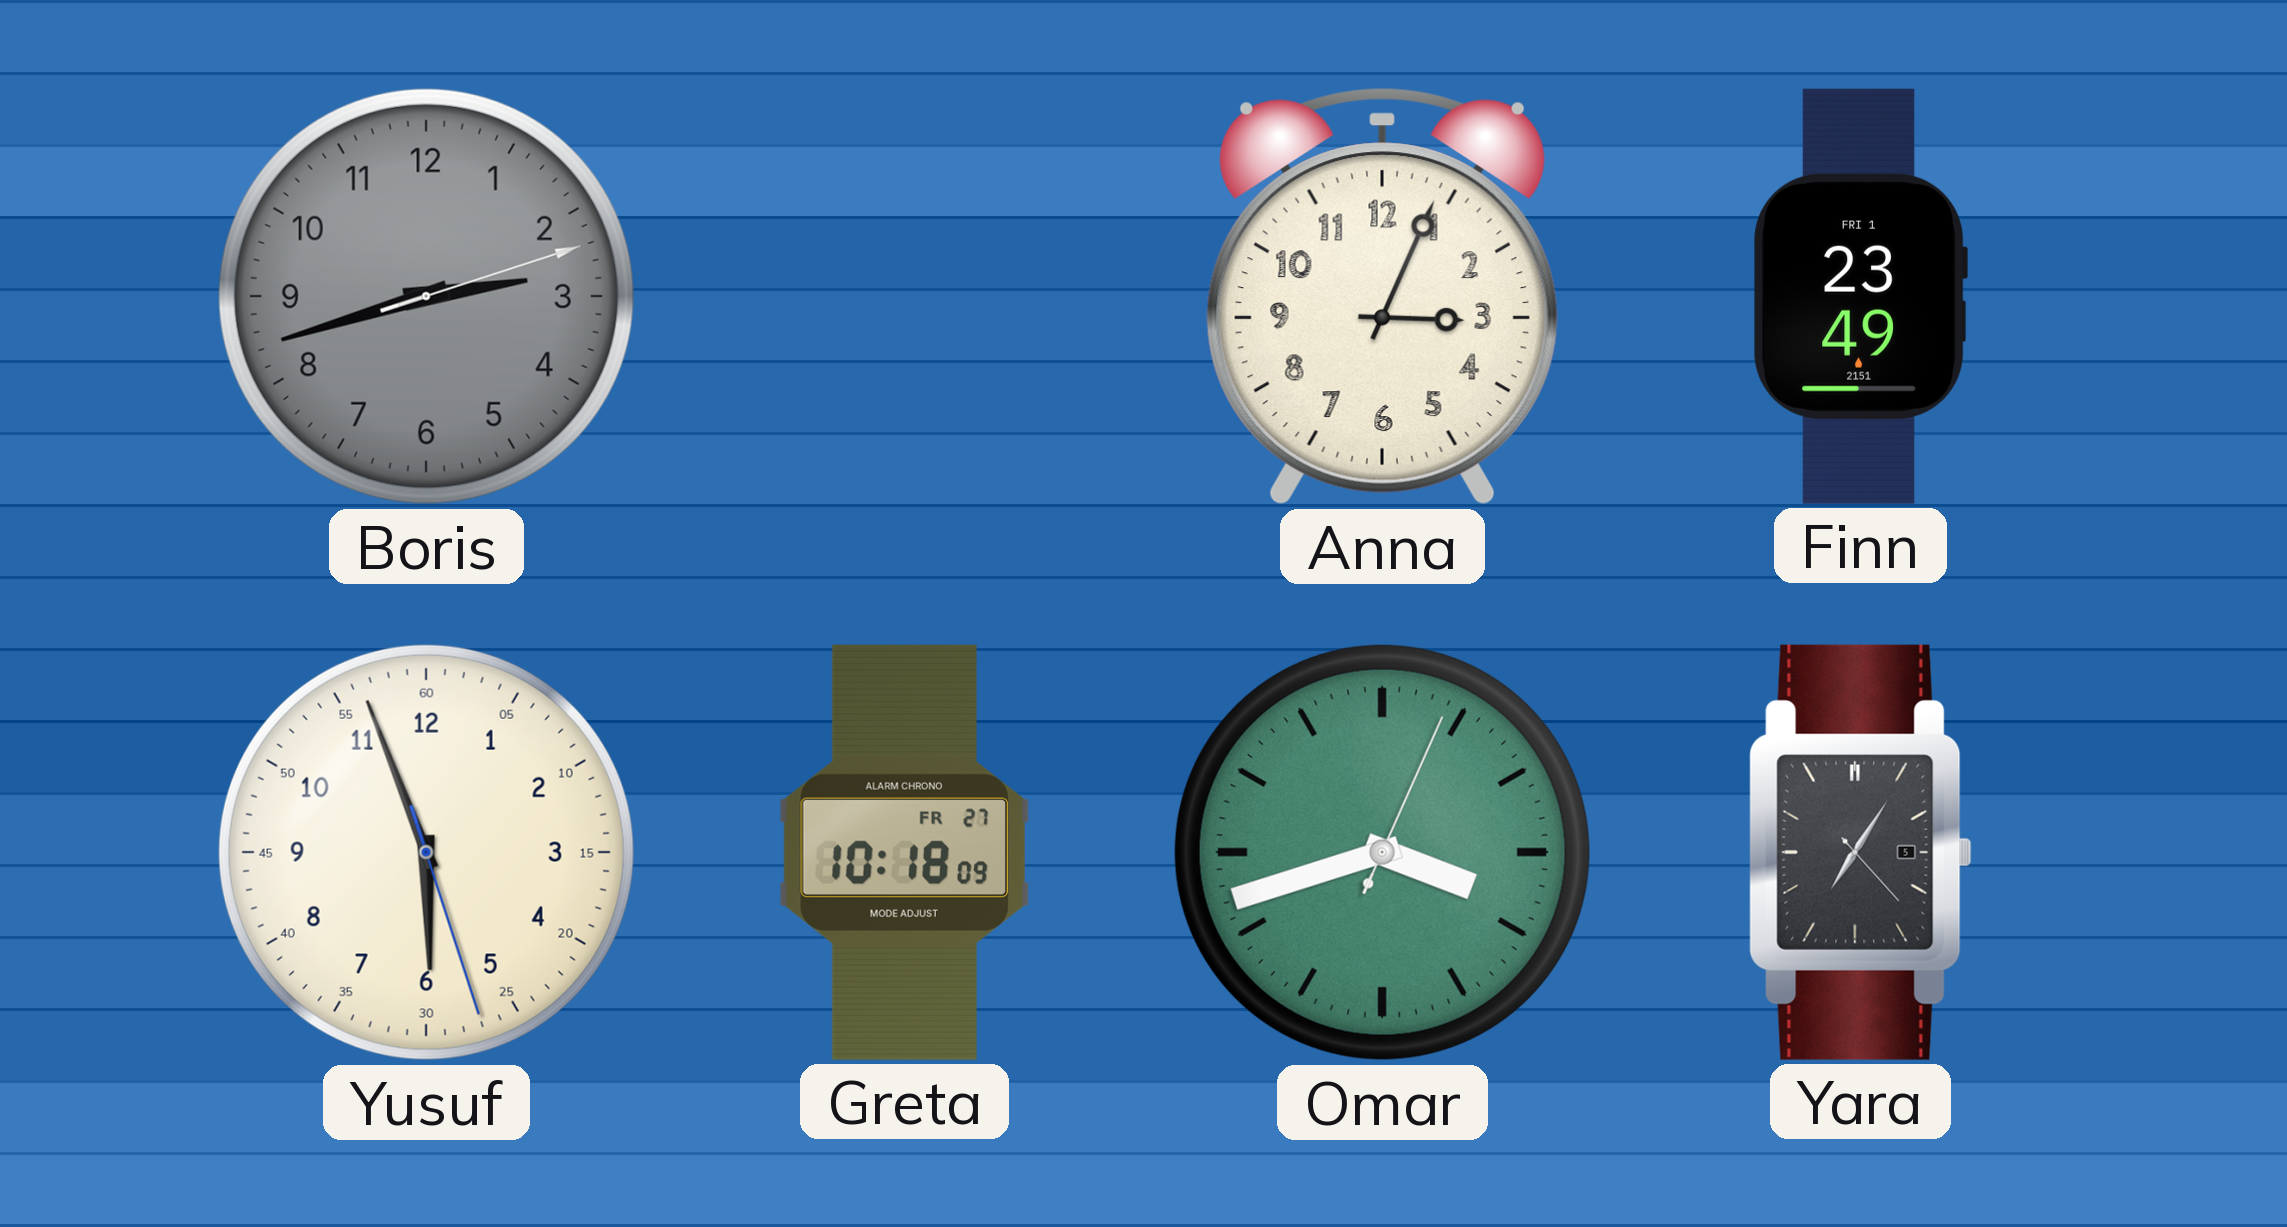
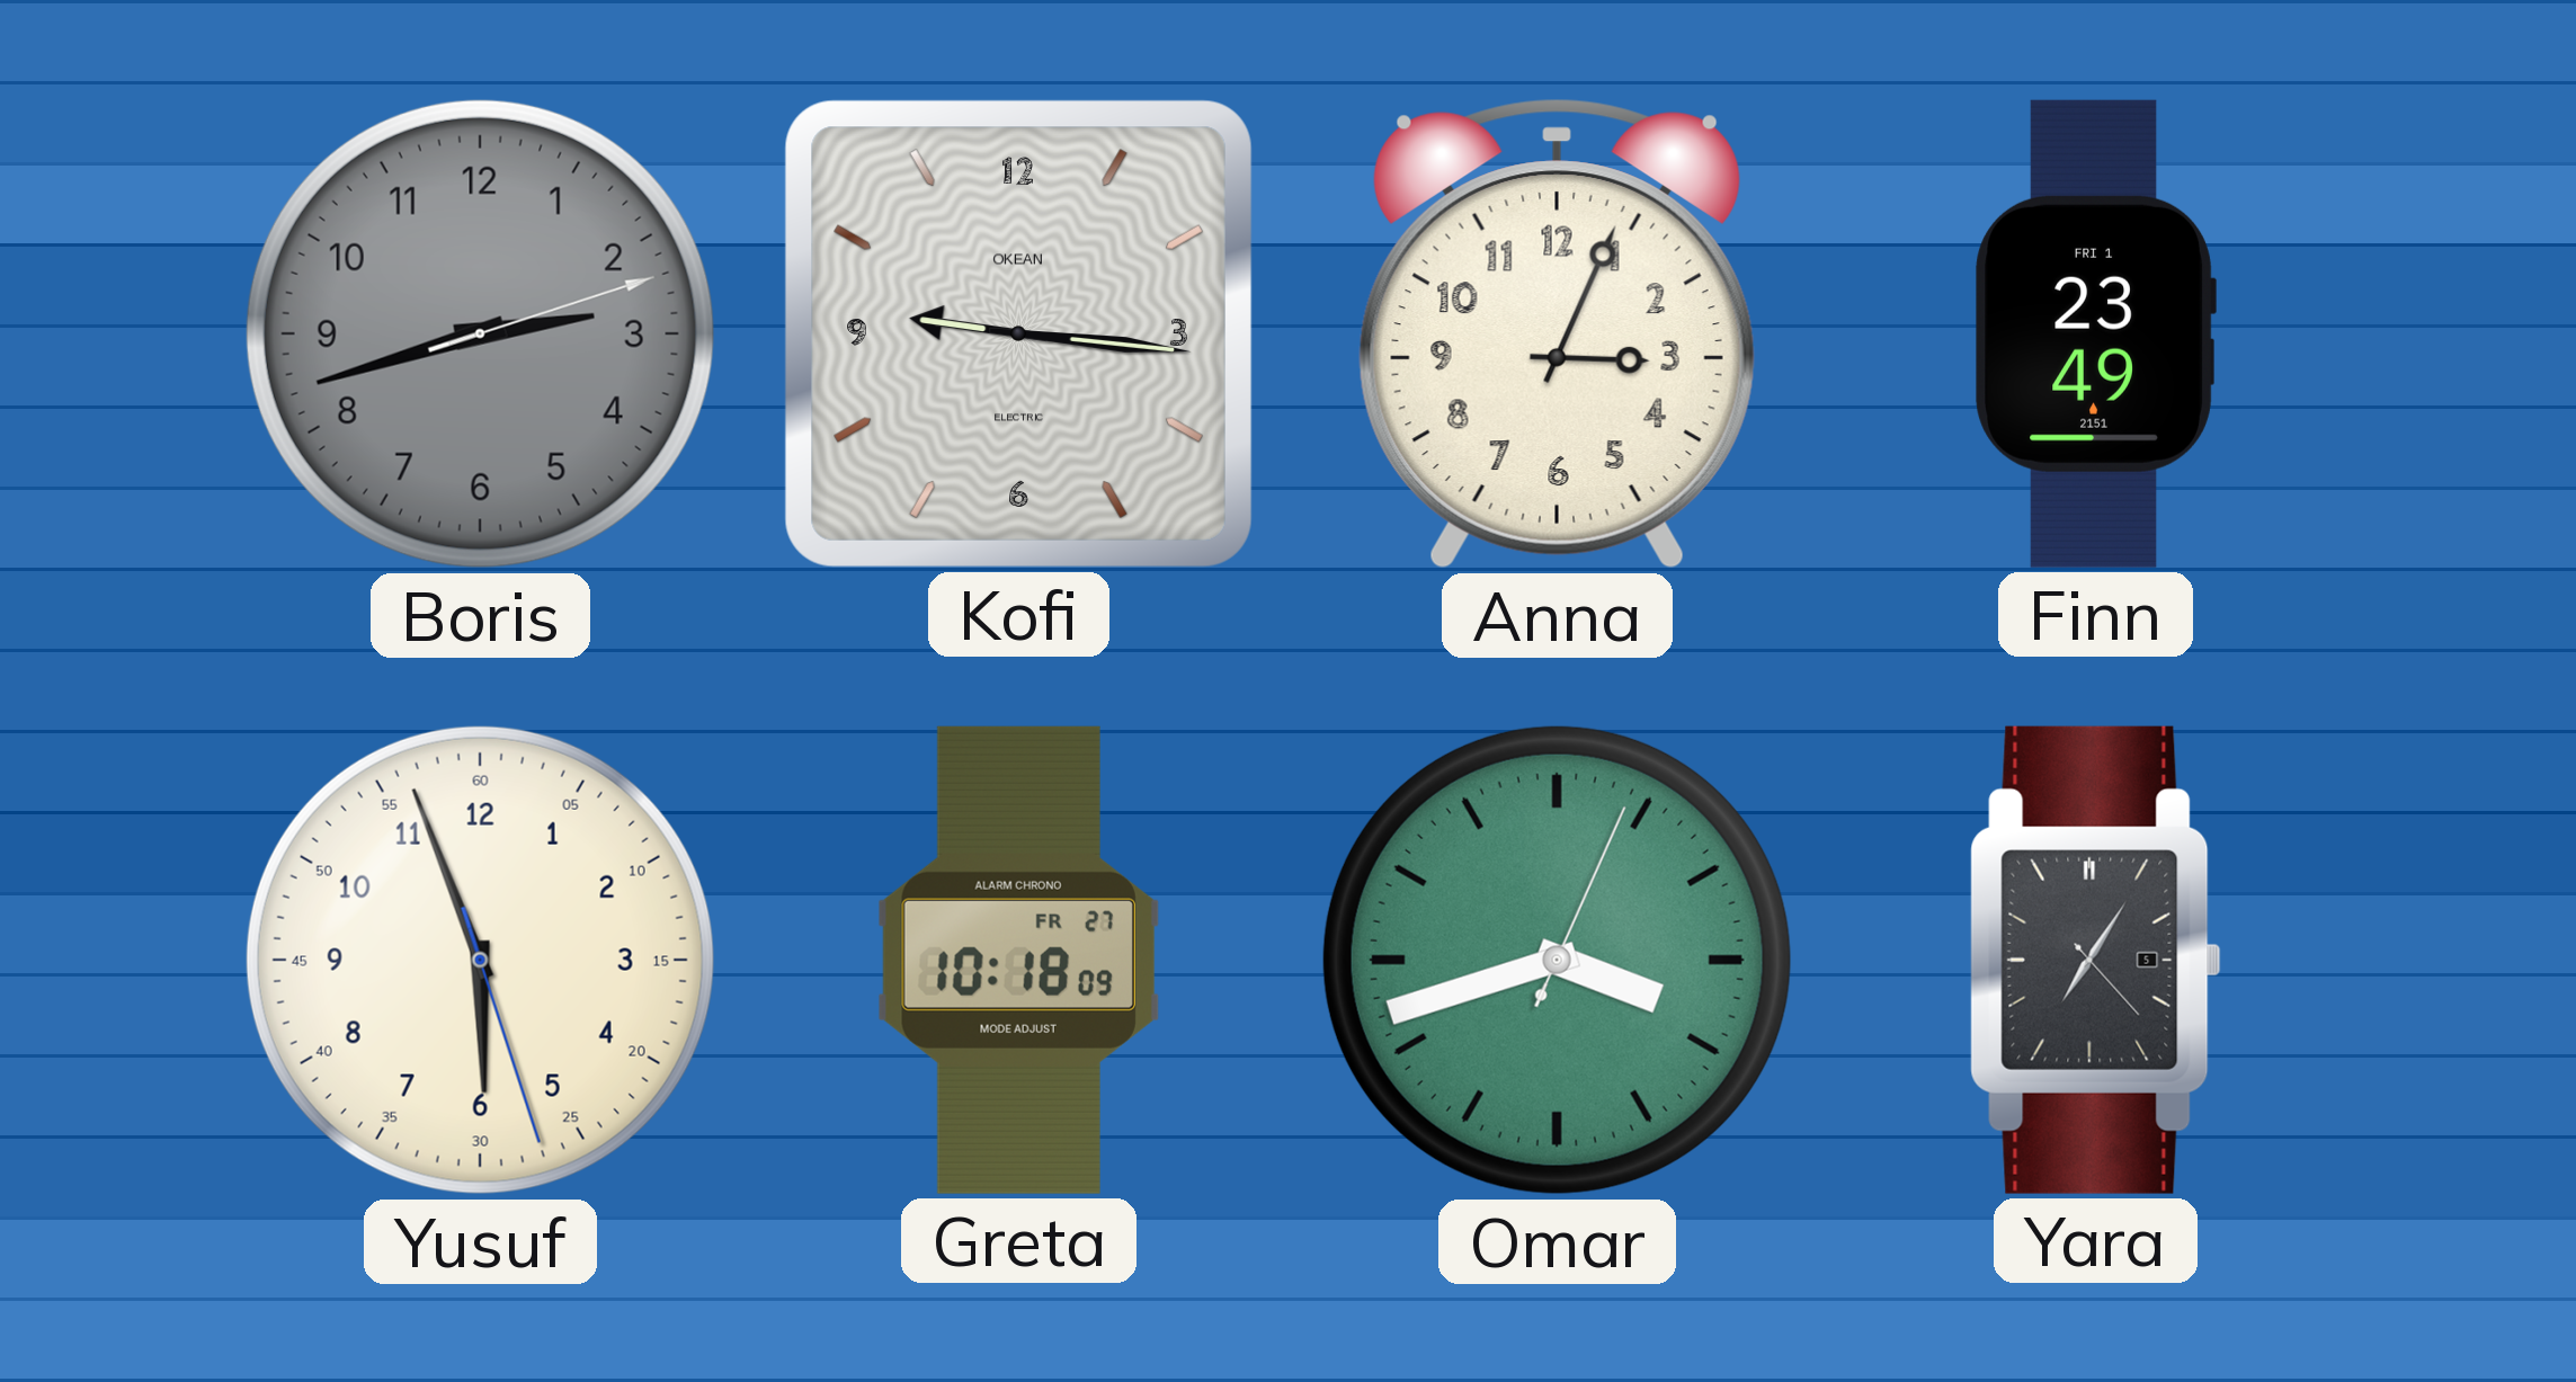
Kofi: none -> 9:16 (1018, 333)
